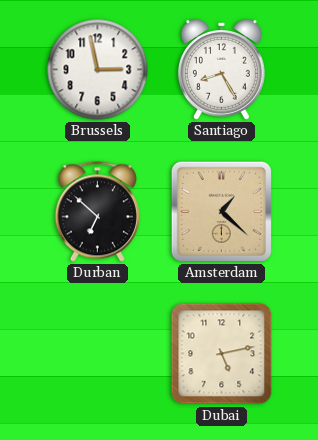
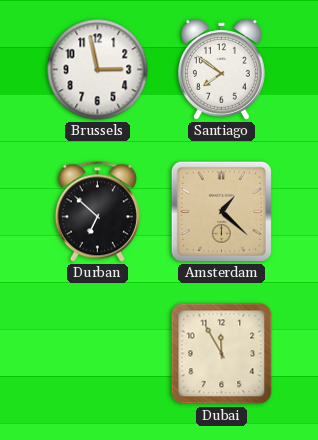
Santiago: 8:25 -> 7:51 (221, 70)
Dubai: 5:13 -> 11:55 (222, 354)
